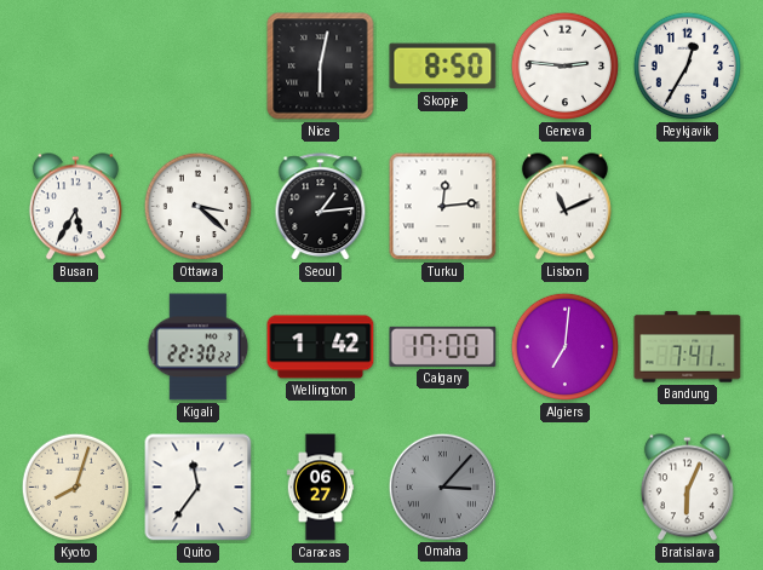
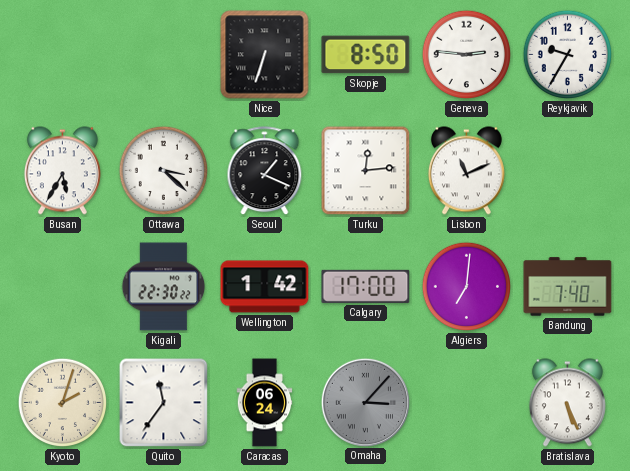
Nice: 6:02 -> 6:33 (265, 55)
Reykjavik: 12:35 -> 9:35 (568, 55)
Seoul: 1:14 -> 1:19 (265, 171)
Bandung: 7:41 -> 7:40 (568, 287)
Kyoto: 8:03 -> 2:03 (63, 403)
Caracas: 06:27 -> 06:24 (265, 403)
Bratislava: 6:04 -> 5:26 (567, 403)
